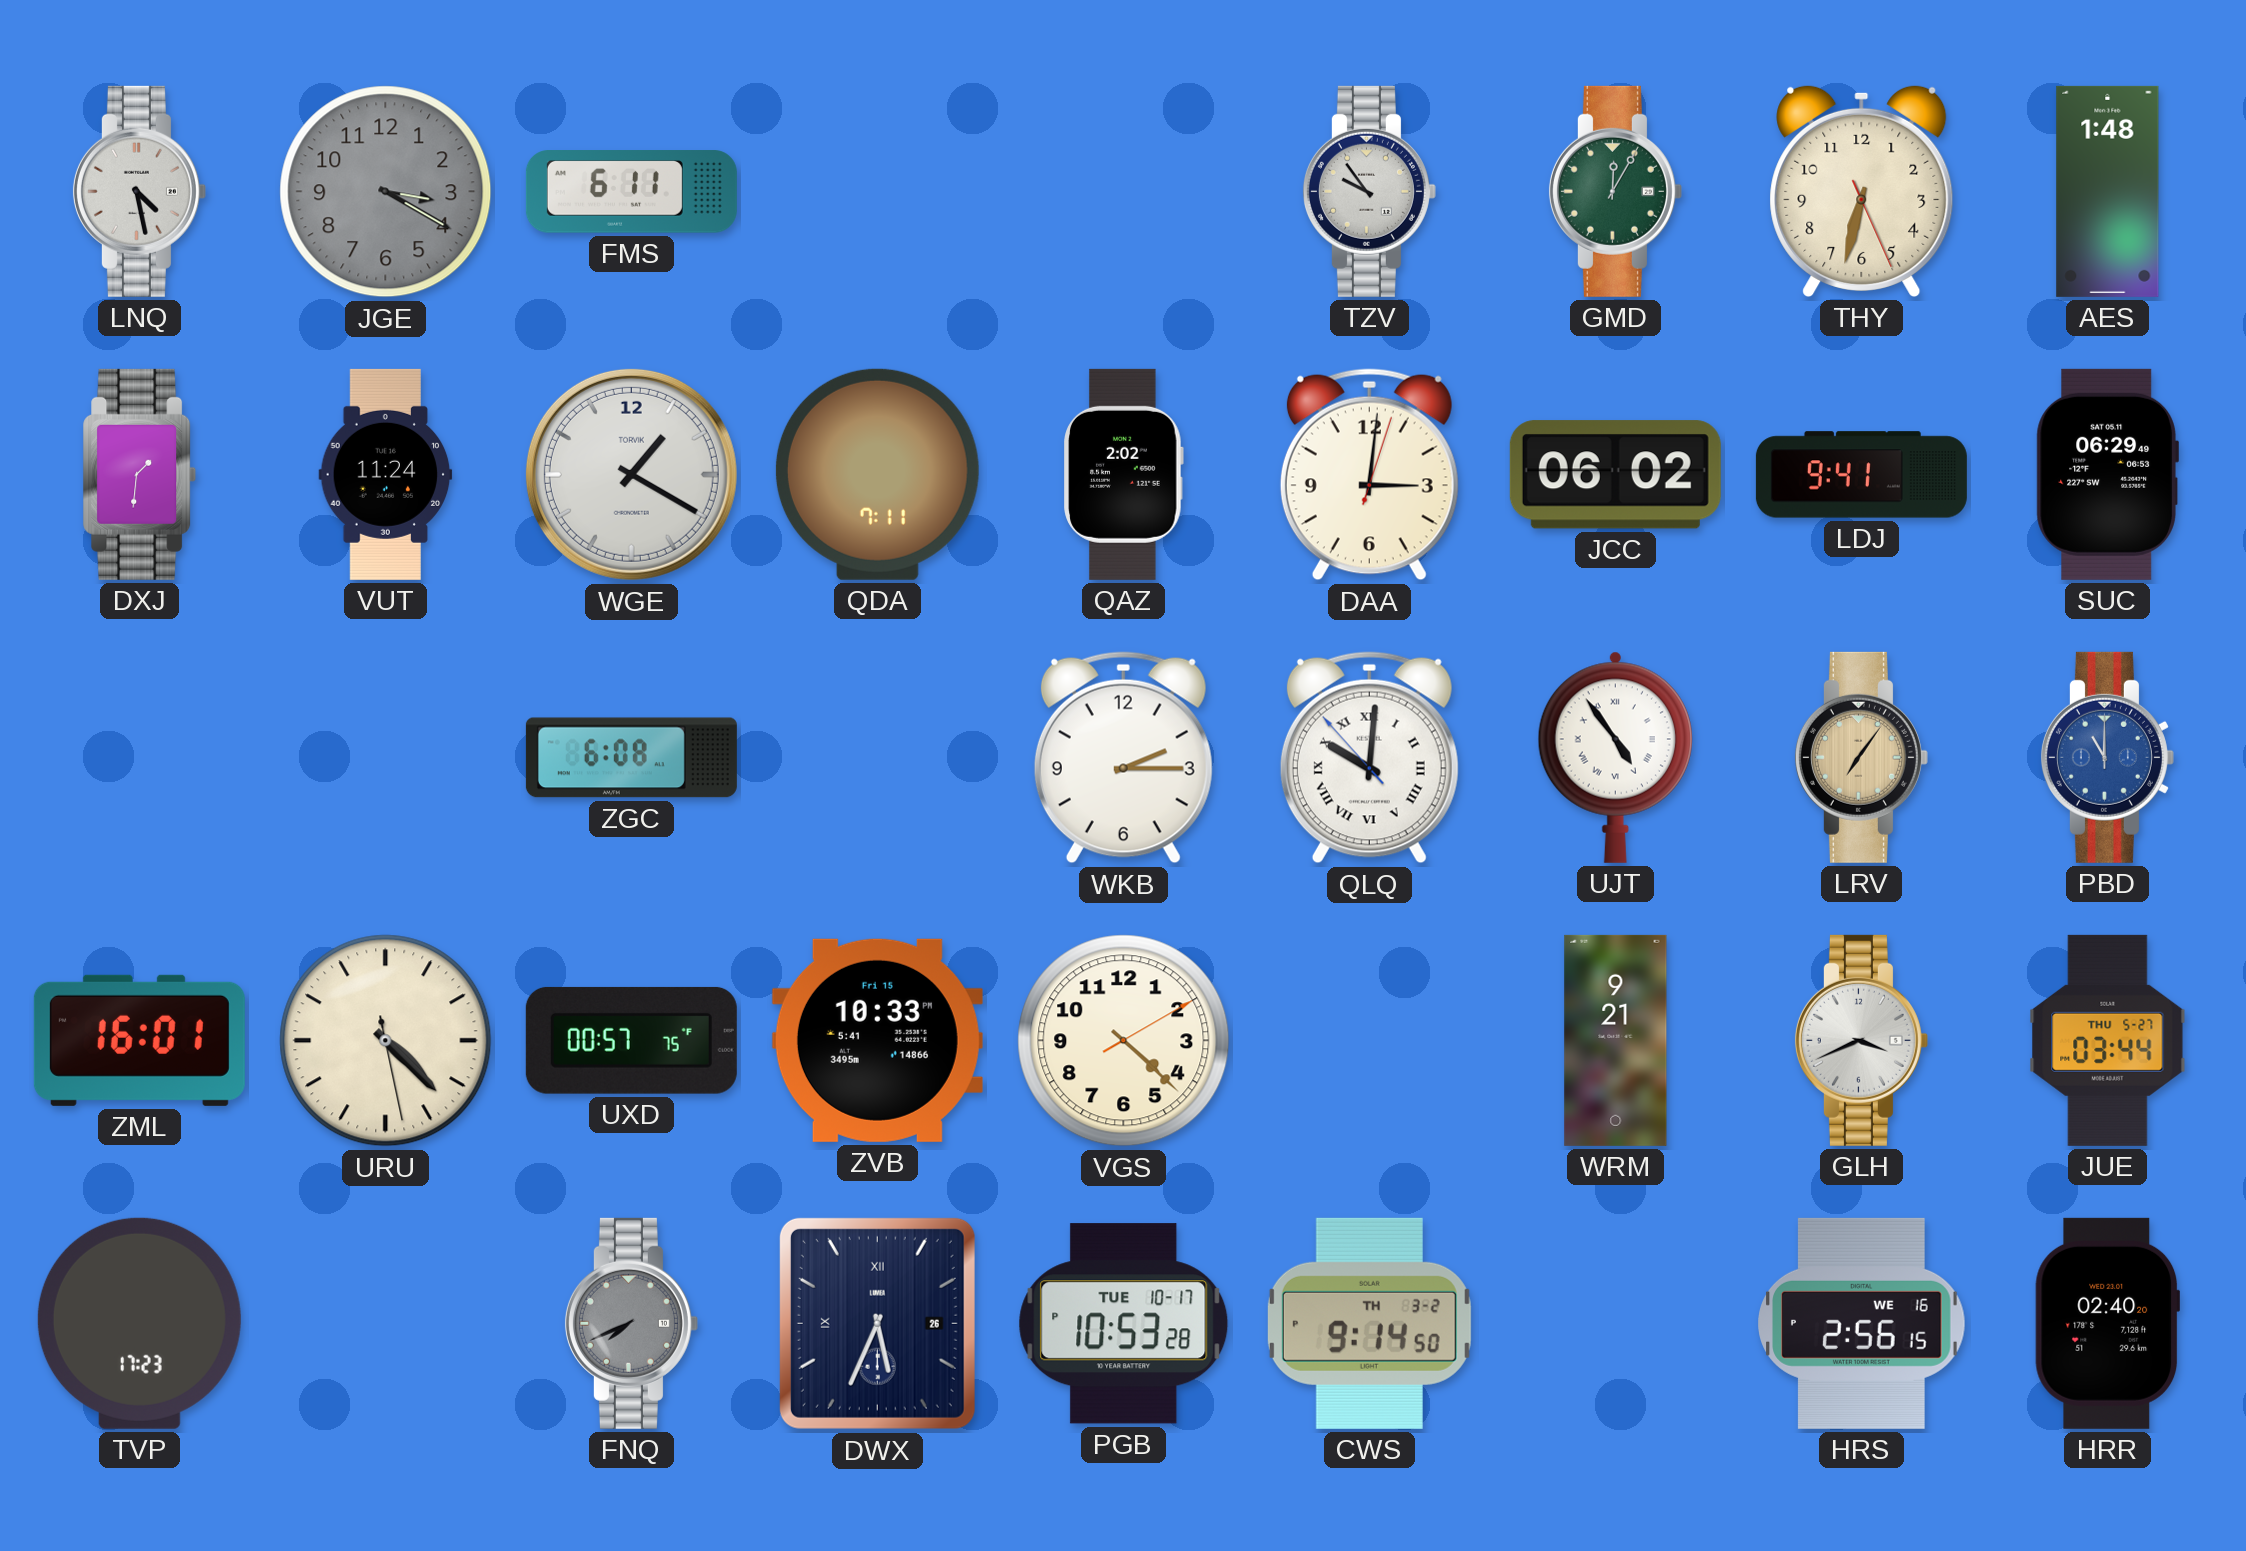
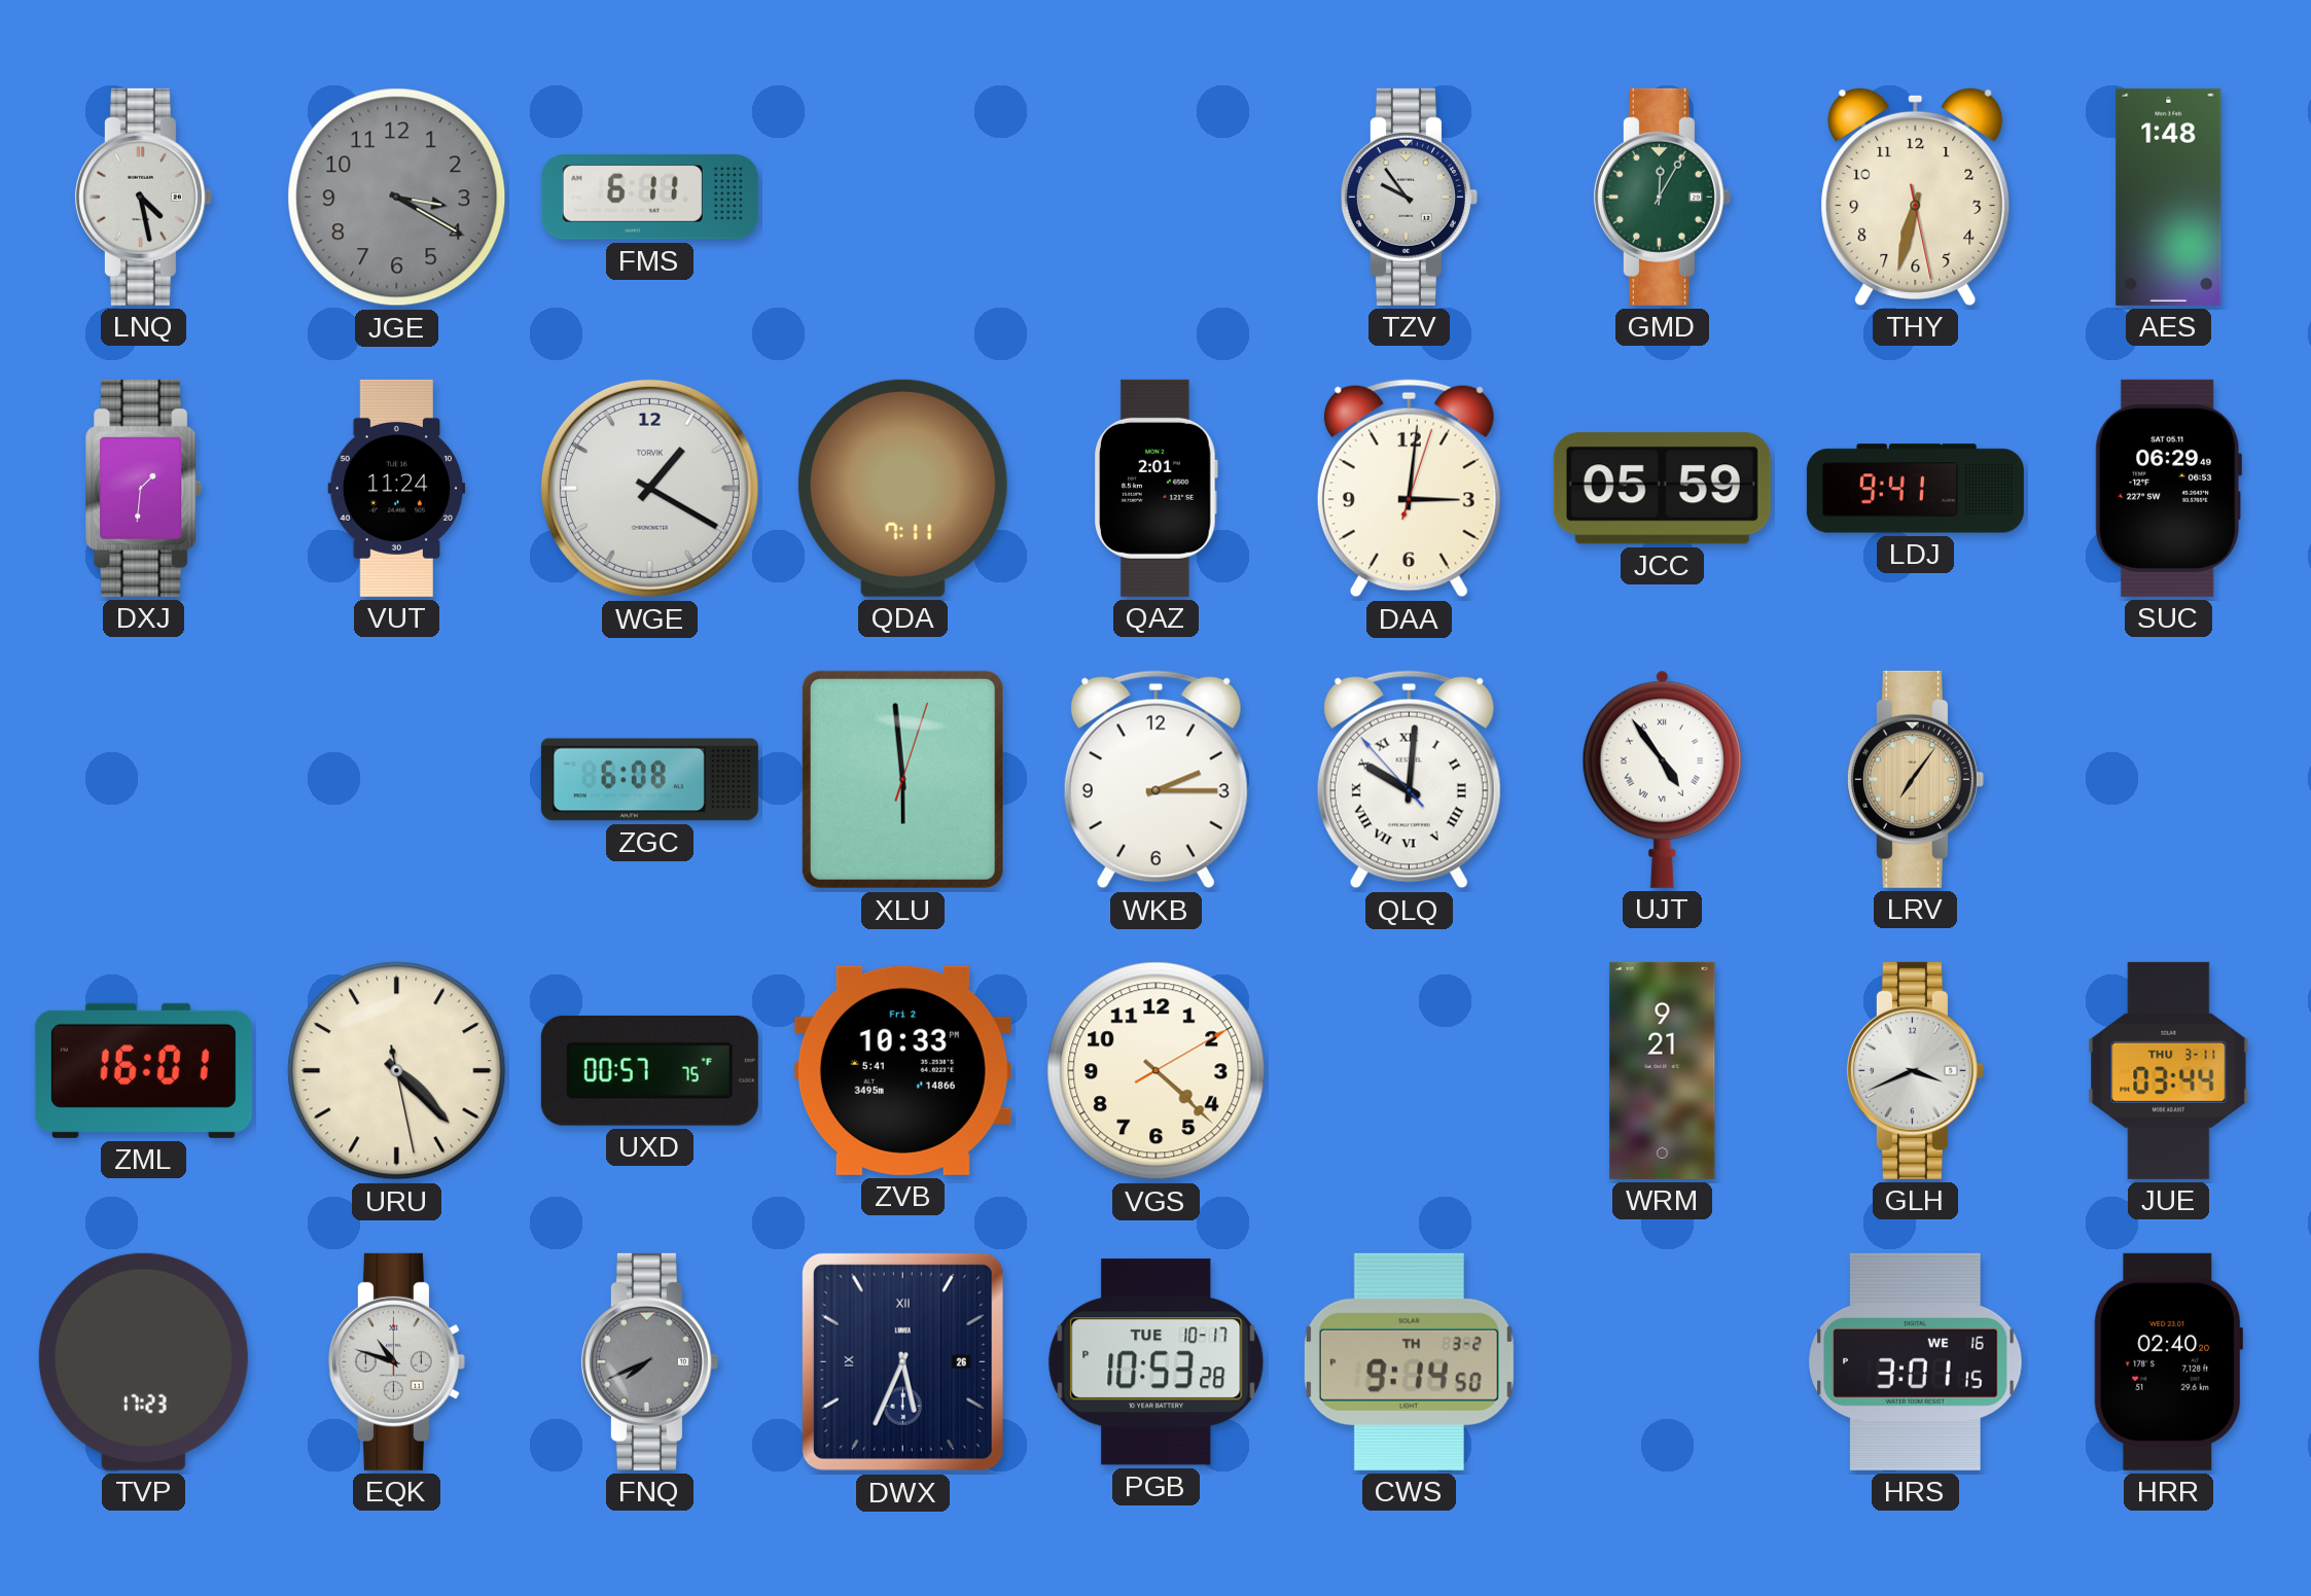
THY: 6:32:26 -> 6:32:28 (1916, 197)
QAZ: 2:02 -> 2:01 (1155, 488)
JCC: 06:02 -> 05:59 (1662, 489)
XLU: none -> 5:59 (902, 779)
PBD: 11:00 -> none (2107, 757)
ZVB date: Fri 15 -> Fri 2 (902, 1070)
JUE date: THU 5-27 -> THU 3-11 (2169, 1070)
EQK: none -> 10:48 (396, 1361)
HRS: 2:56 -> 3:01 (1916, 1361)
